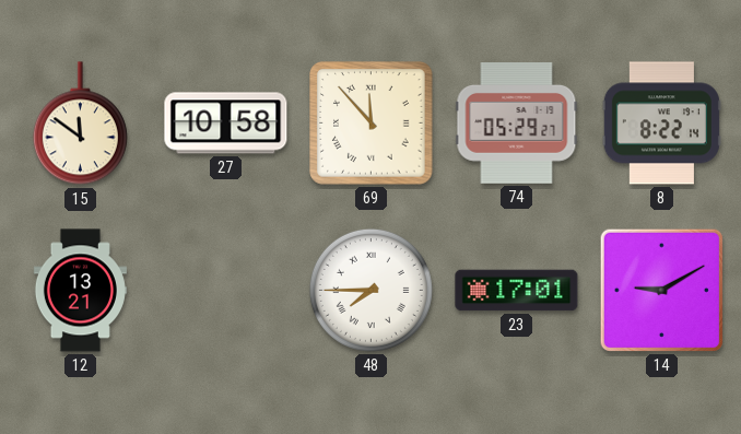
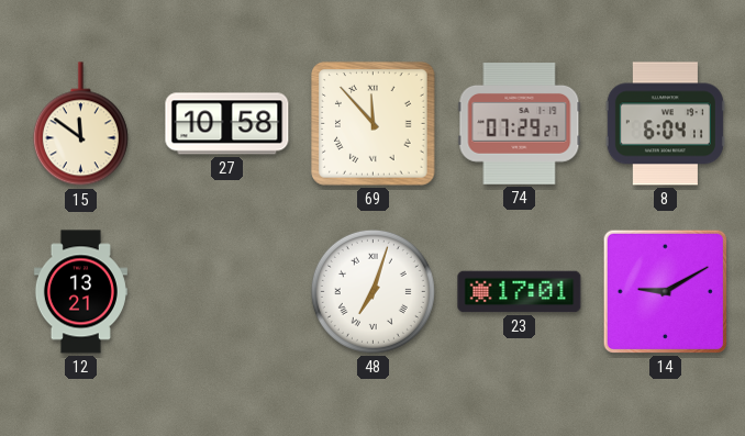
74: 05:29 -> 07:29 (520, 124)
8: 8:22 -> 6:04 (665, 124)
48: 7:45 -> 7:03 (372, 291)
